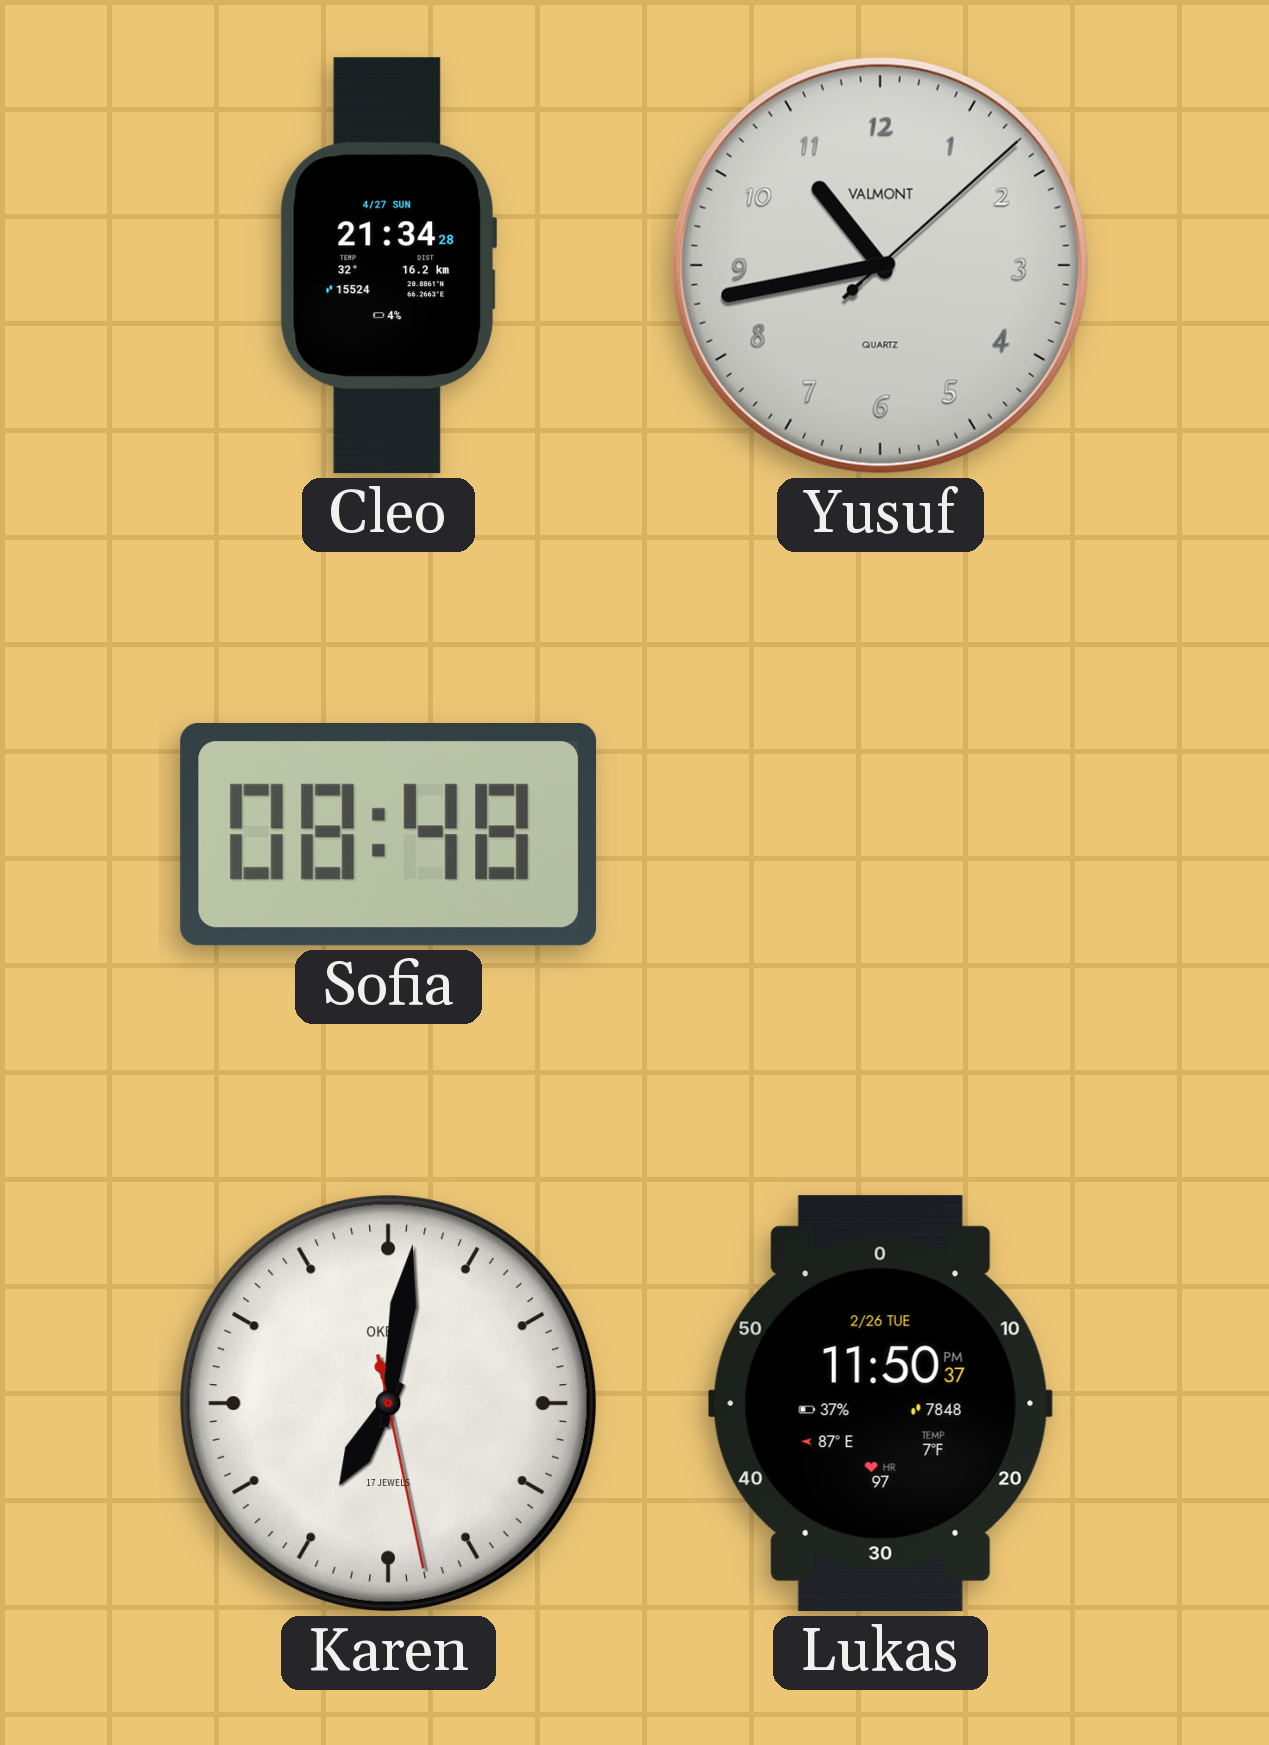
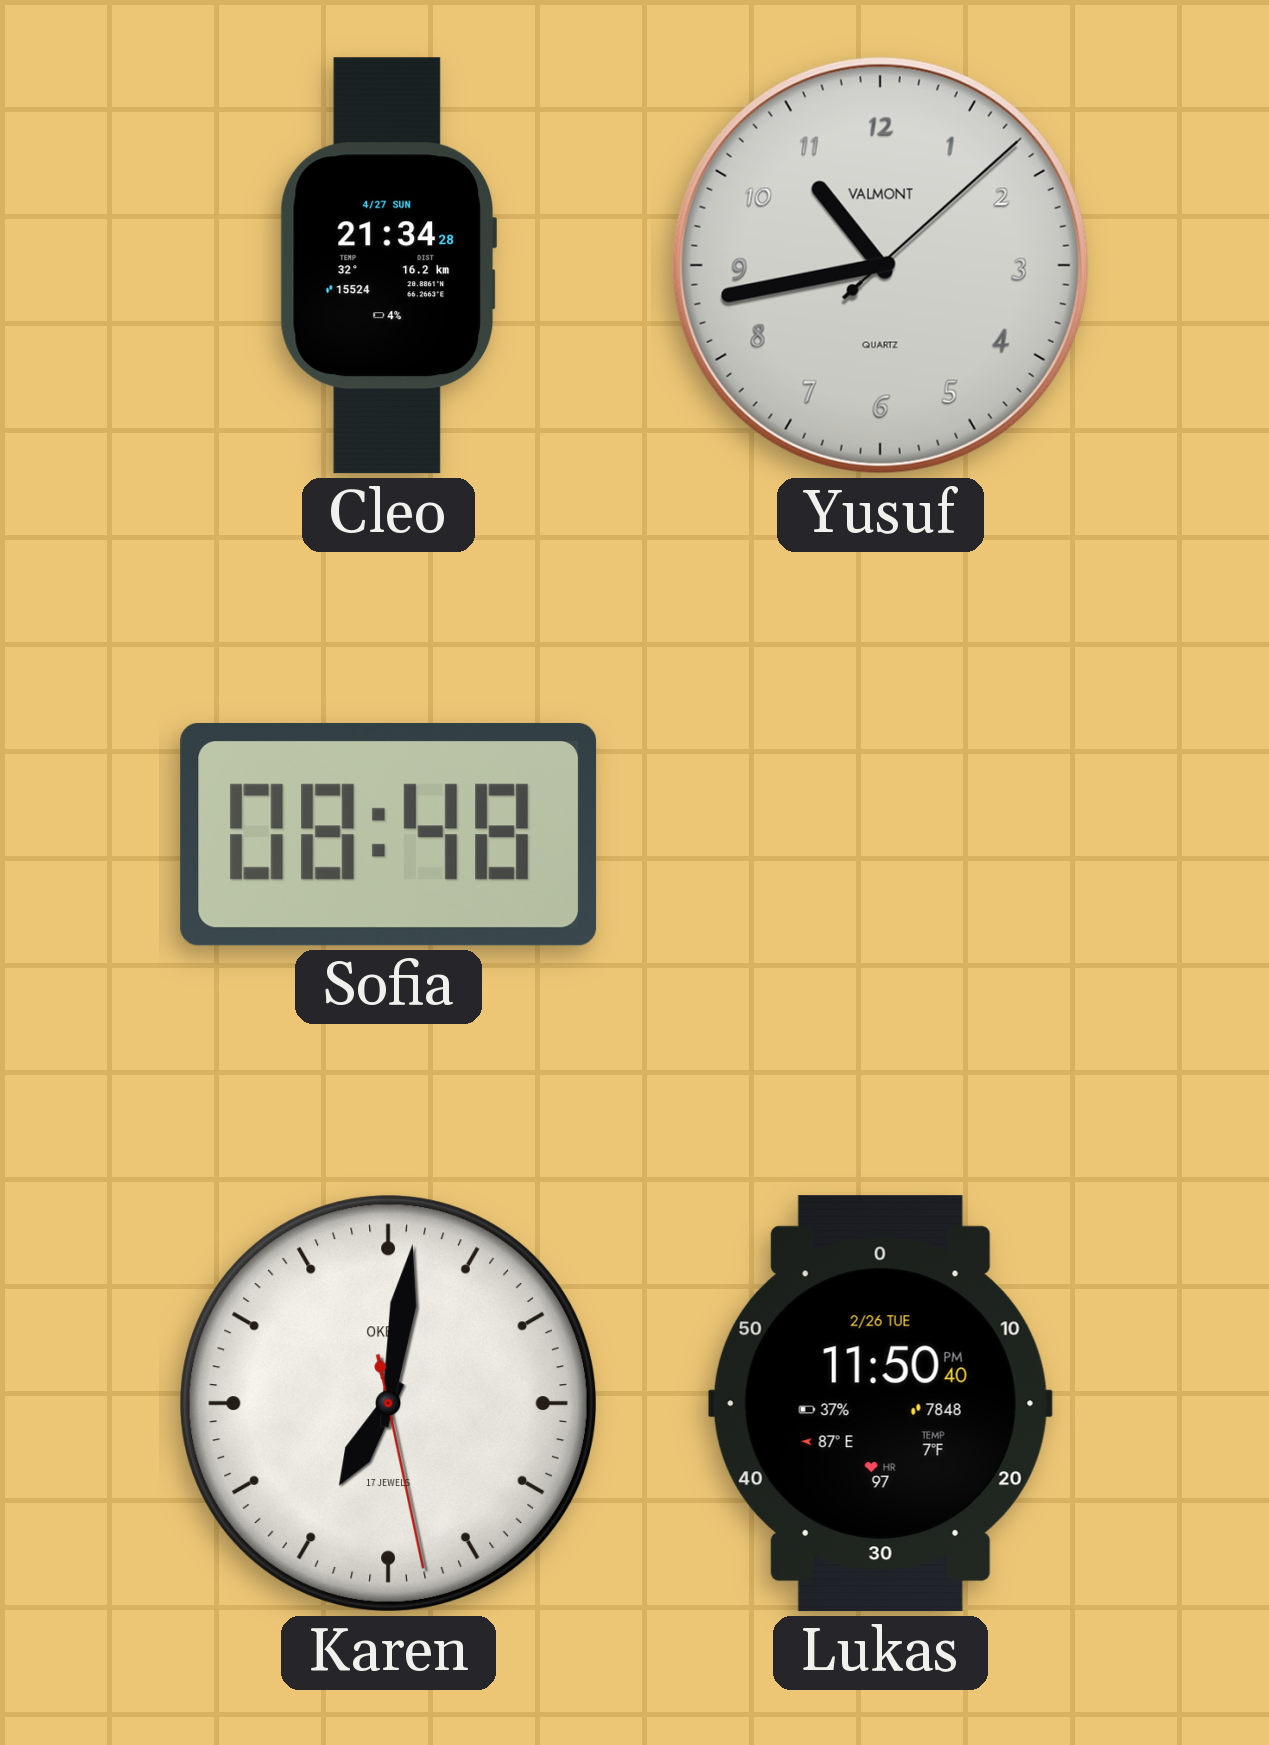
Lukas: 11:50:37 PM -> 11:50:40 PM (880, 1404)
